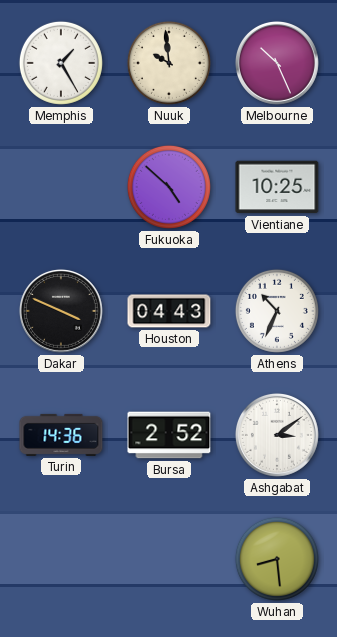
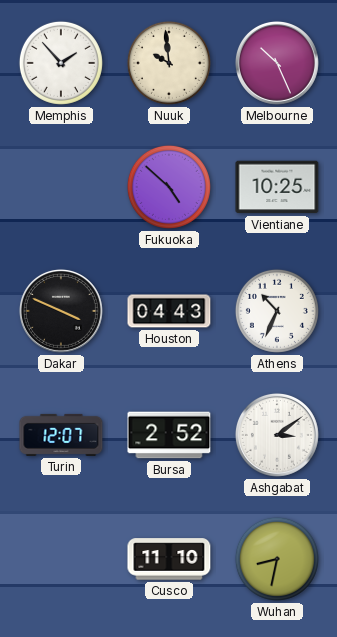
Memphis: 1:25 -> 1:53 (61, 63)
Turin: 14:36 -> 12:07 (61, 435)
Cusco: none -> 11:10 (169, 559)
Wuhan: 8:29 -> 8:32 (277, 559)
